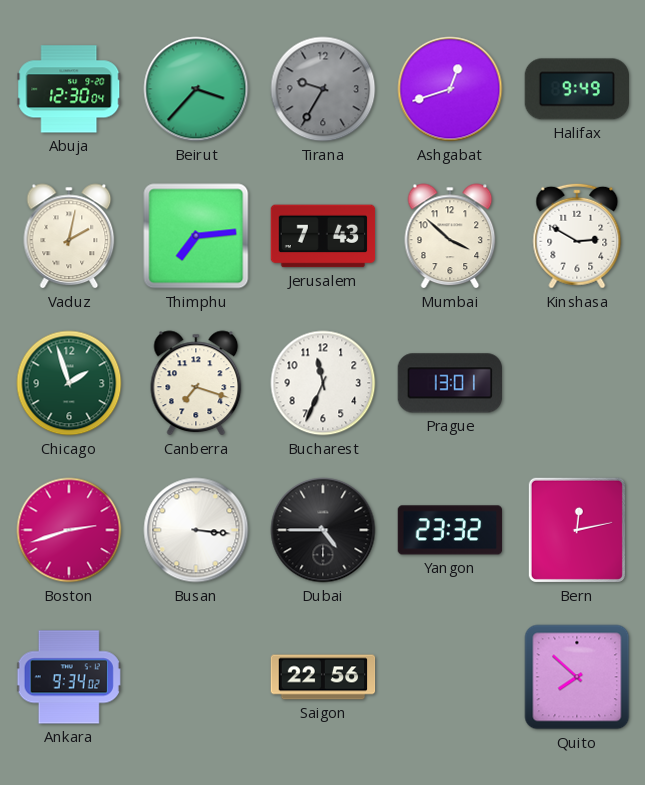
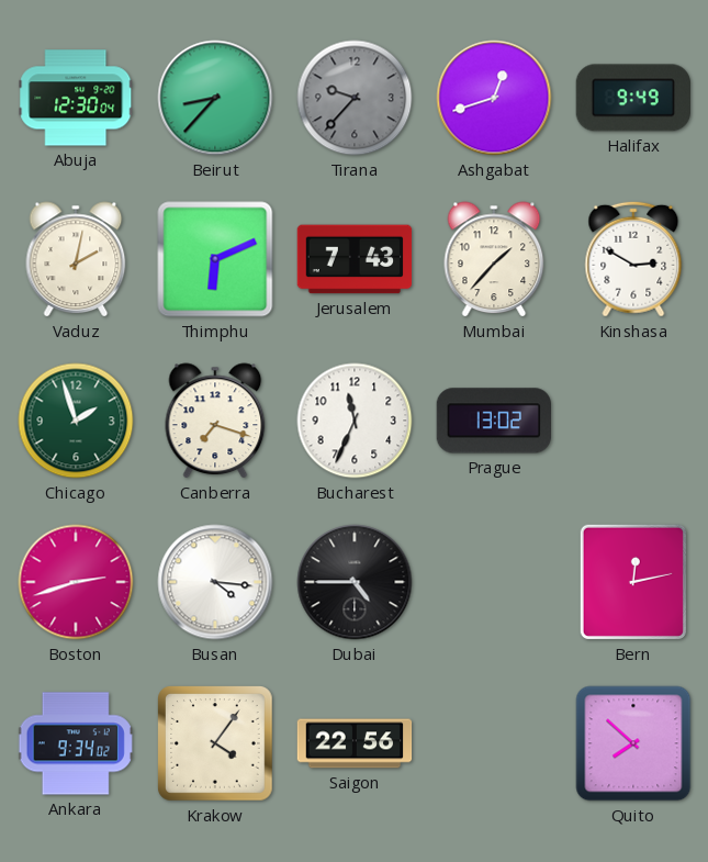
Beirut: 3:37 -> 8:37 (215, 98)
Tirana: 9:35 -> 9:37 (355, 98)
Thimphu: 7:14 -> 6:11 (215, 259)
Mumbai: 3:52 -> 1:37 (494, 259)
Prague: 13:01 -> 13:02 (493, 421)
Busan: 3:16 -> 4:16 (215, 582)
Yangon: 23:32 -> none (450, 530)
Krakow: none -> 4:06 (215, 743)
